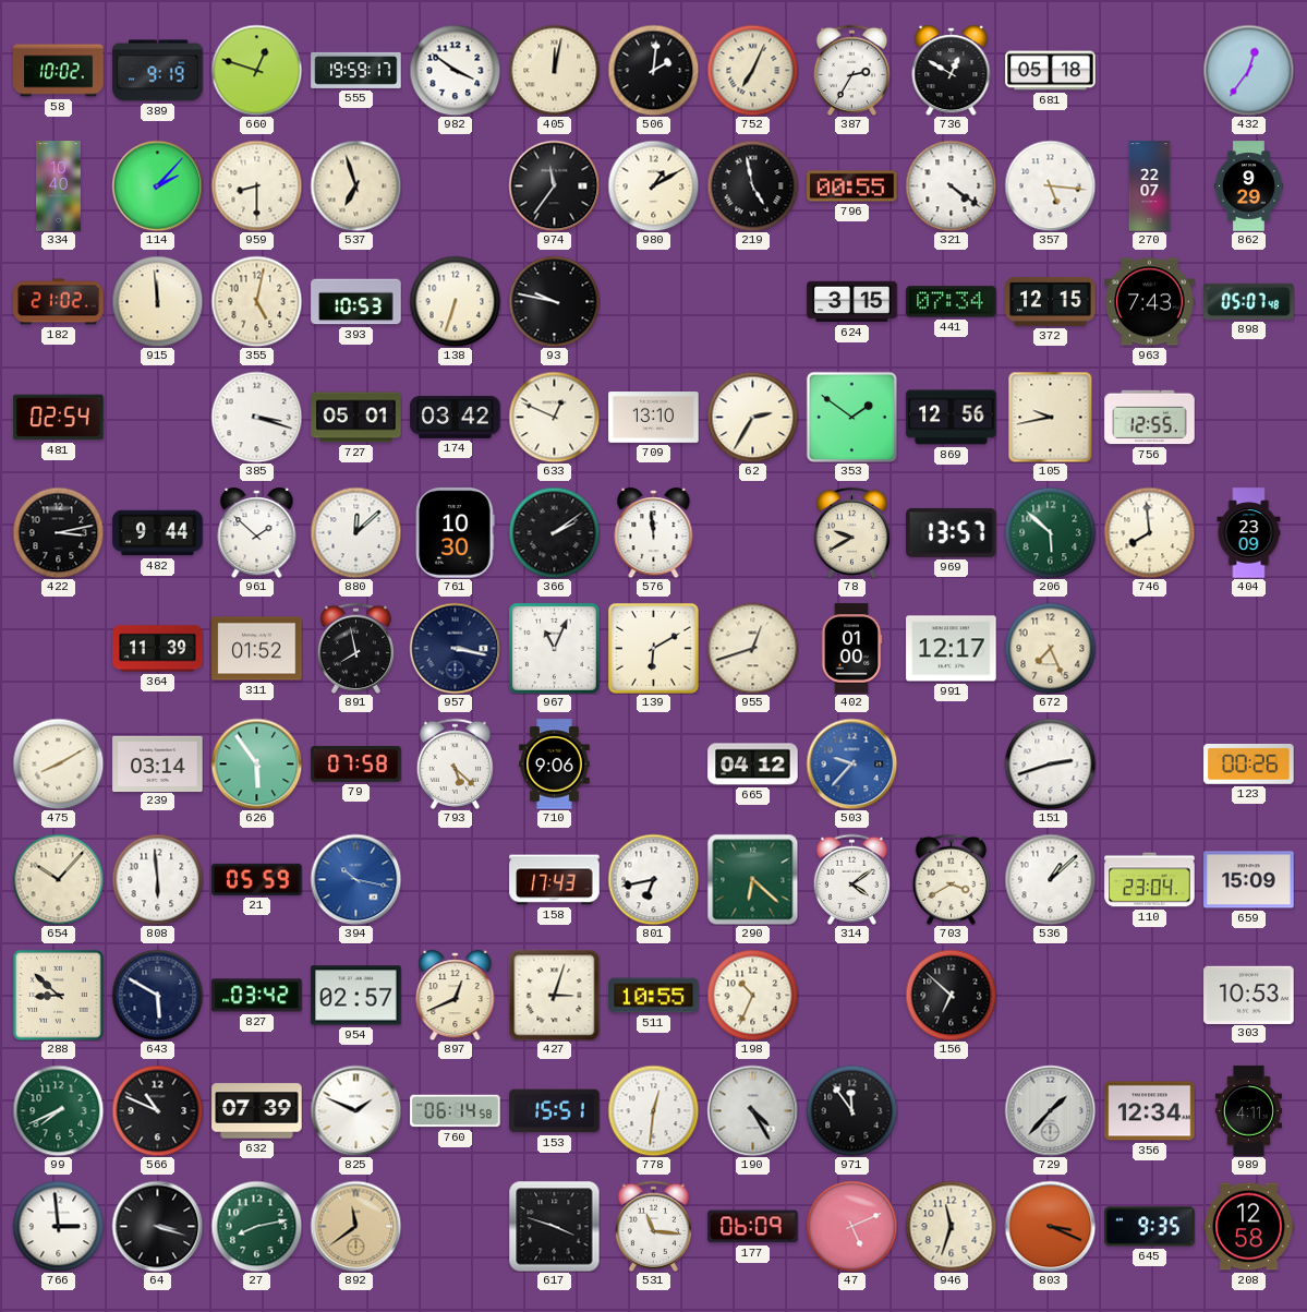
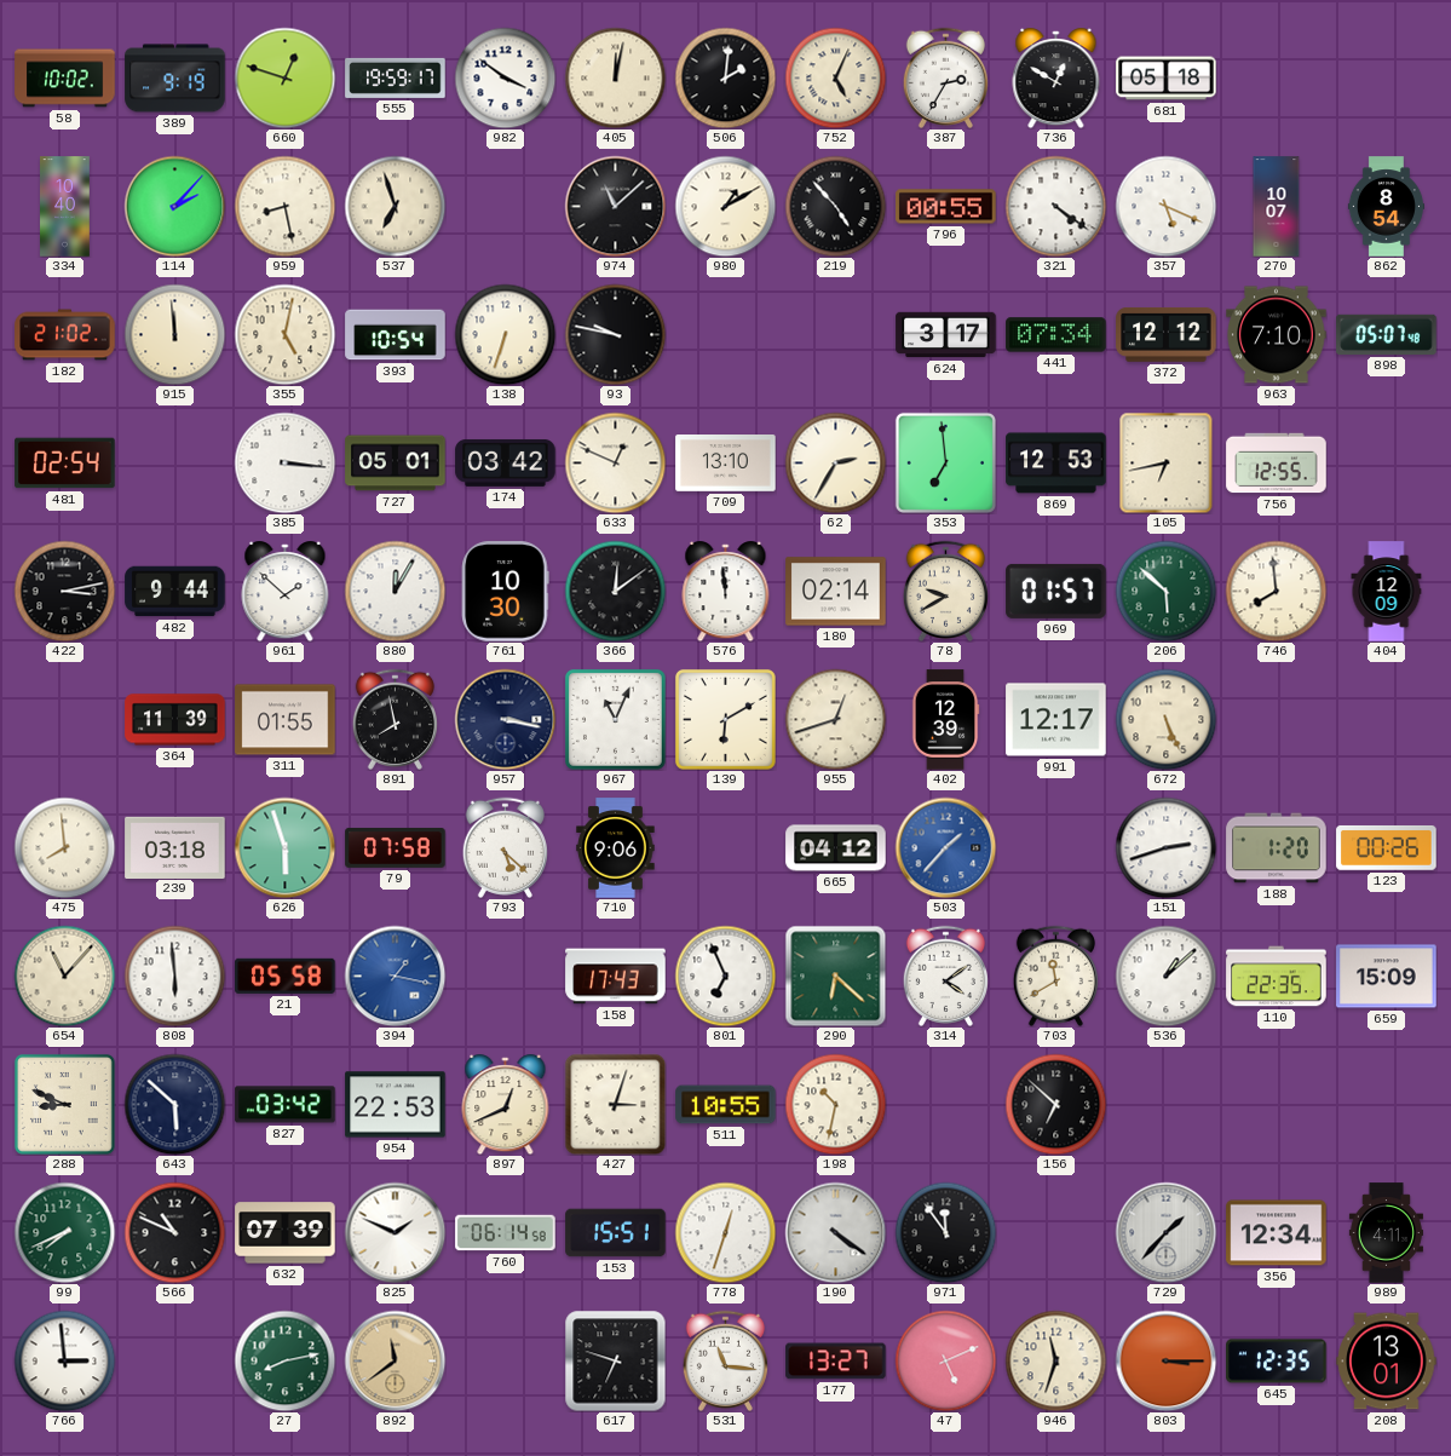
752: 7:04 -> 5:04 (835, 77)
432: 12:36 -> none (1248, 70)
959: 8:30 -> 8:28 (284, 206)
974: 11:36 -> 11:08 (615, 206)
219: 4:58 -> 4:53 (835, 206)
357: 5:16 -> 5:19 (1165, 206)
270: 22:07 -> 10:07 (1277, 207)
862: 9:29 -> 8:54 (1386, 207)
393: 10:53 -> 10:54 (396, 335)
624: 3:15 -> 3:17 (946, 335)
372: 12:15 -> 12:12 (1167, 334)
963: 7:43 -> 7:10 (1277, 335)
385: 3:18 -> 3:16 (284, 462)
353: 1:51 -> 6:59 (945, 462)
869: 12:56 -> 12:53 (1056, 464)
105: 9:43 -> 6:43 (1167, 462)
880: 12:08 -> 12:05 (395, 591)
366: 2:09 -> 12:09 (615, 591)
180: none -> 02:14 (836, 592)
969: 13:57 -> 01:57 (1056, 591)
404: 23:09 -> 12:09 (1387, 592)
311: 01:52 -> 01:55 (286, 720)
402: 01:00 -> 12:39 (945, 720)
672: 7:26 -> 5:26 (1165, 719)
475: 8:10 -> 7:59 (64, 847)
239: 03:14 -> 03:18 (175, 847)
626: 5:54 -> 5:57 (284, 847)
503: 9:37 -> 1:37 (945, 847)
188: none -> 1:20 (1277, 848)
654: 10:07 -> 11:07 (64, 976)
21: 05:59 -> 05:58 (286, 976)
394: 10:17 -> 1:17 (395, 976)
801: 6:43 -> 6:56 (725, 976)
703: 3:40 -> 11:40 (1055, 976)
110: 23:04 -> 22:35 (1277, 977)
288: 8:52 -> 8:49 (64, 1104)
643: 5:50 -> 5:52 (174, 1104)
954: 02:57 -> 22:53 (396, 1105)
198: 10:34 -> 10:32 (835, 1104)
303: 10:53 -> none (1249, 995)
778: 12:31 -> 12:33 (725, 1232)
190: 4:25 -> 4:21 (835, 1232)
64: 3:18 -> none (157, 1226)
617: 3:48 -> 6:48 (615, 1360)
177: 06:09 -> 13:27 (836, 1362)
803: 3:19 -> 3:15 (1165, 1360)
645: 9:35 -> 12:35 (1277, 1362)
208: 12:58 -> 13:01 (1387, 1362)
